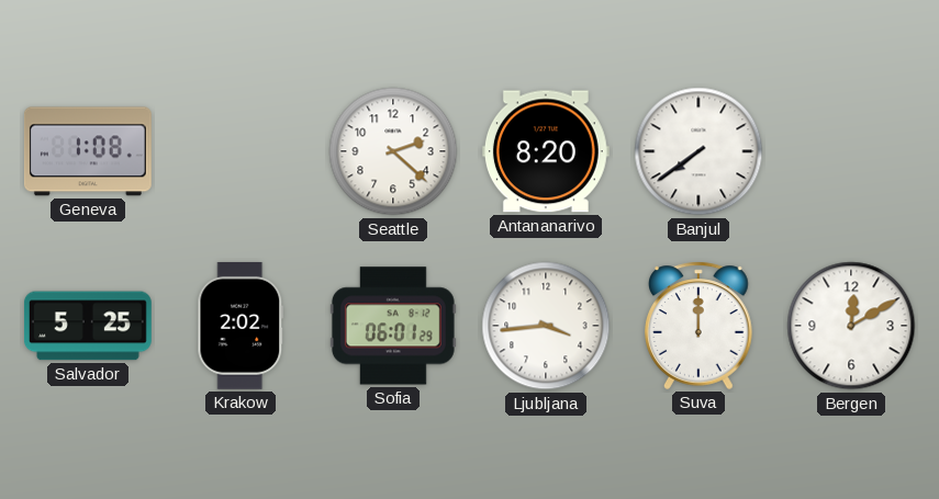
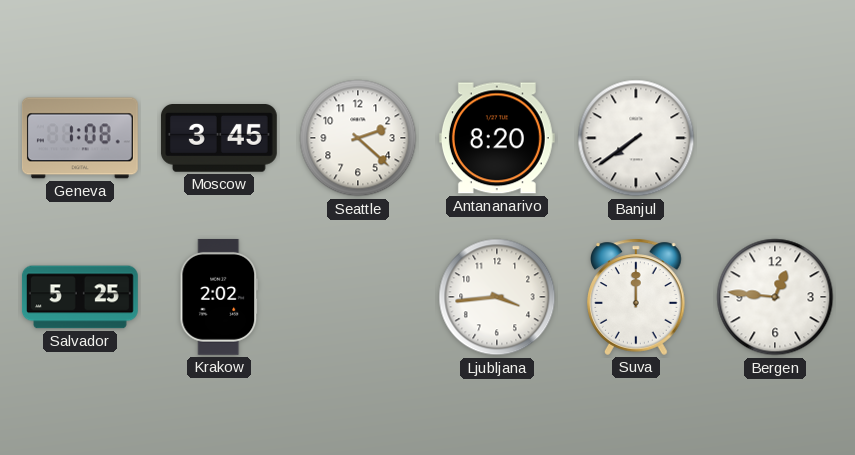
Moscow: none -> 3:45 (219, 138)
Sofia: 06:01 -> none (393, 326)
Bergen: 12:10 -> 12:46 (775, 297)
